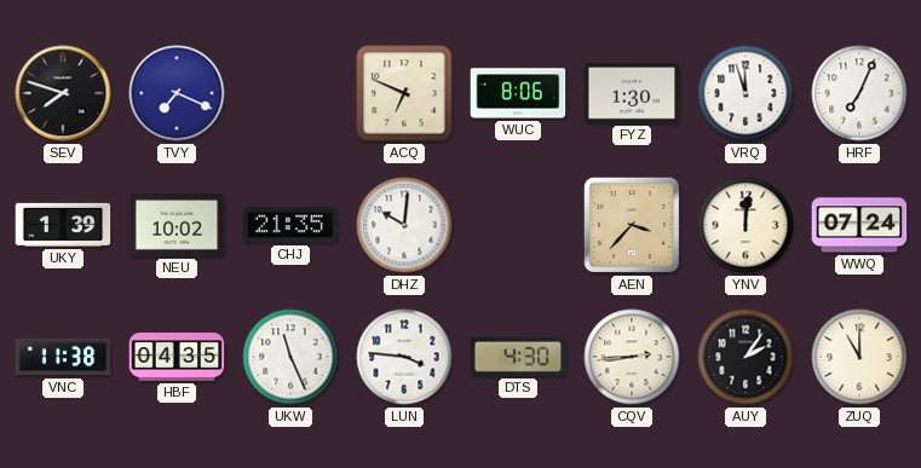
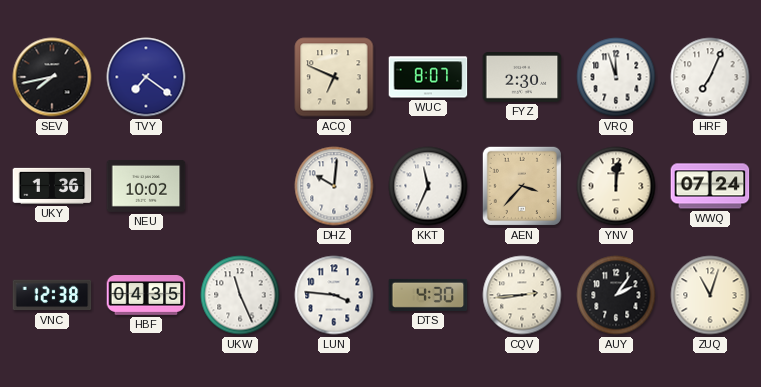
SEV: 7:48 -> 7:43 (52, 77)
TVY: 7:19 -> 7:21 (146, 77)
WUC: 8:06 -> 8:07 (428, 77)
FYZ: 1:30 -> 2:30 (522, 78)
UKY: 1:39 -> 1:36 (52, 186)
CHJ: 21:35 -> none (290, 225)
KKT: none -> 11:34 (428, 186)
VNC: 11:38 -> 12:38 (52, 295)
ZUQ: 11:00 -> 11:03 (710, 295)
